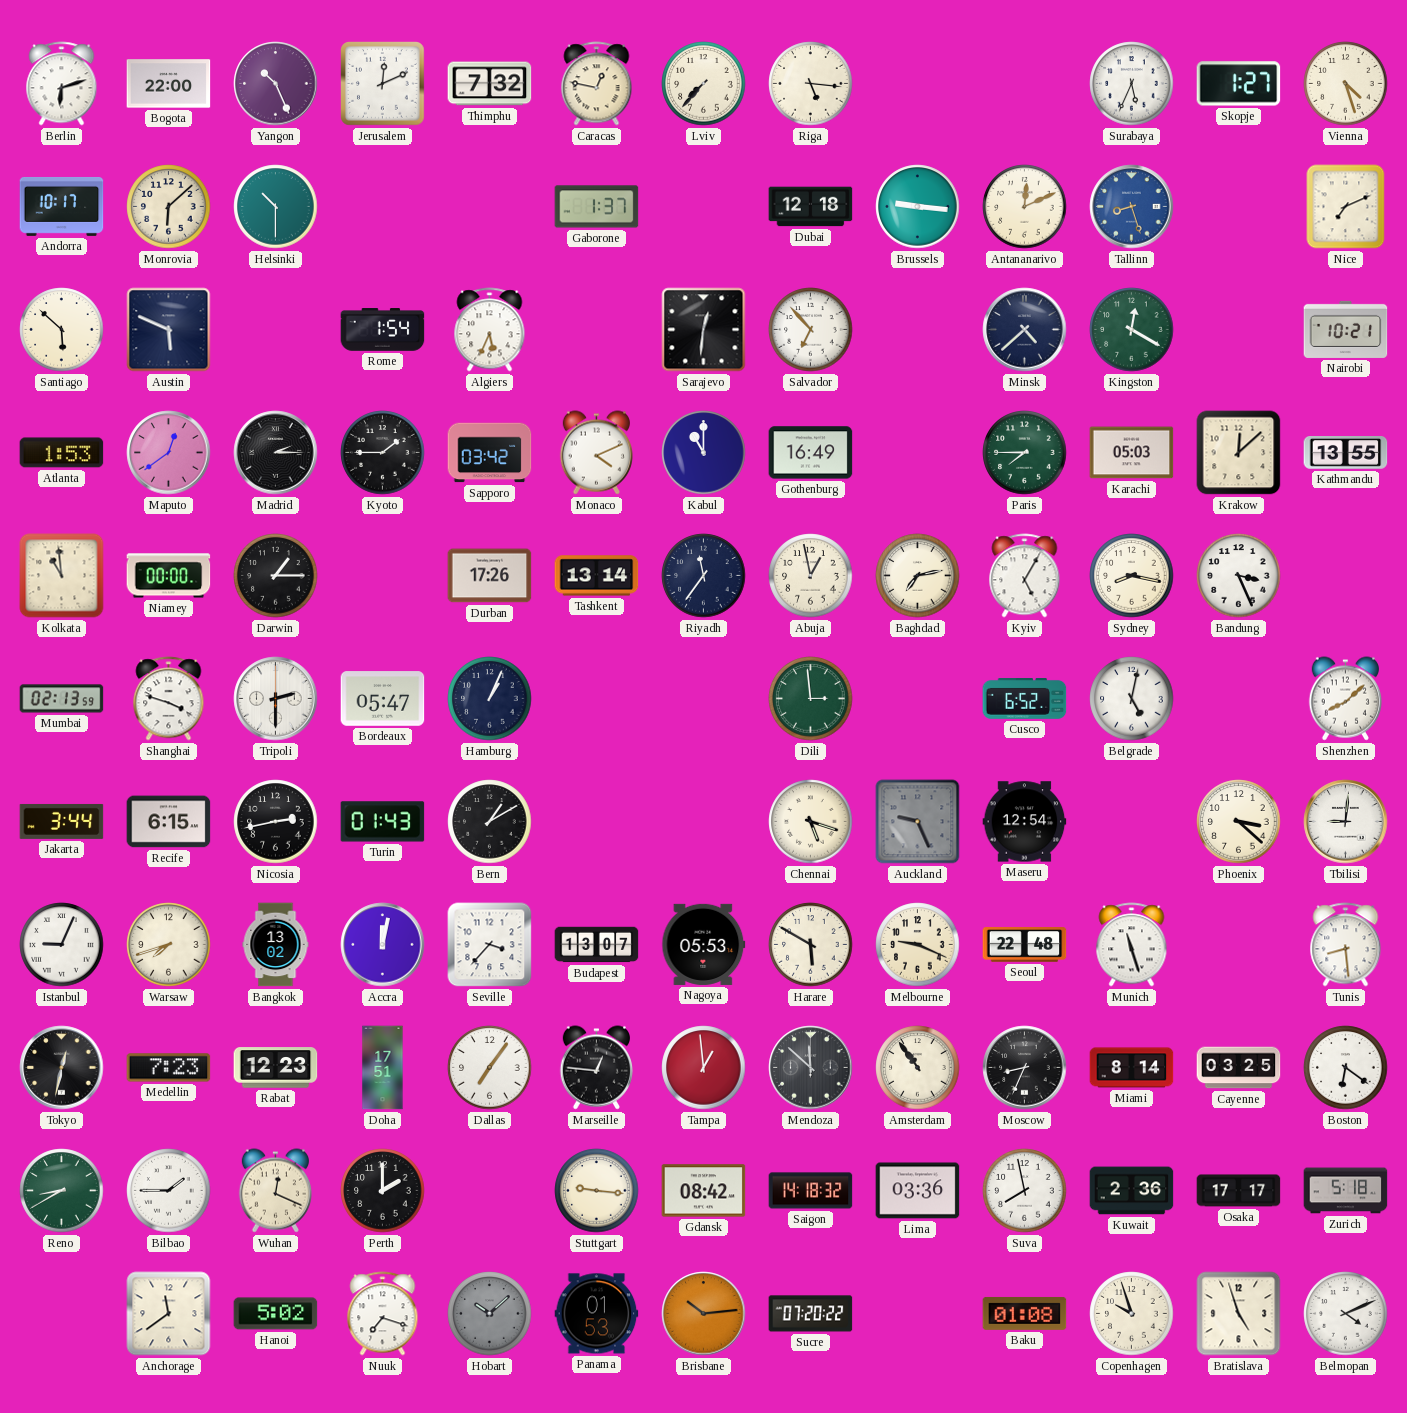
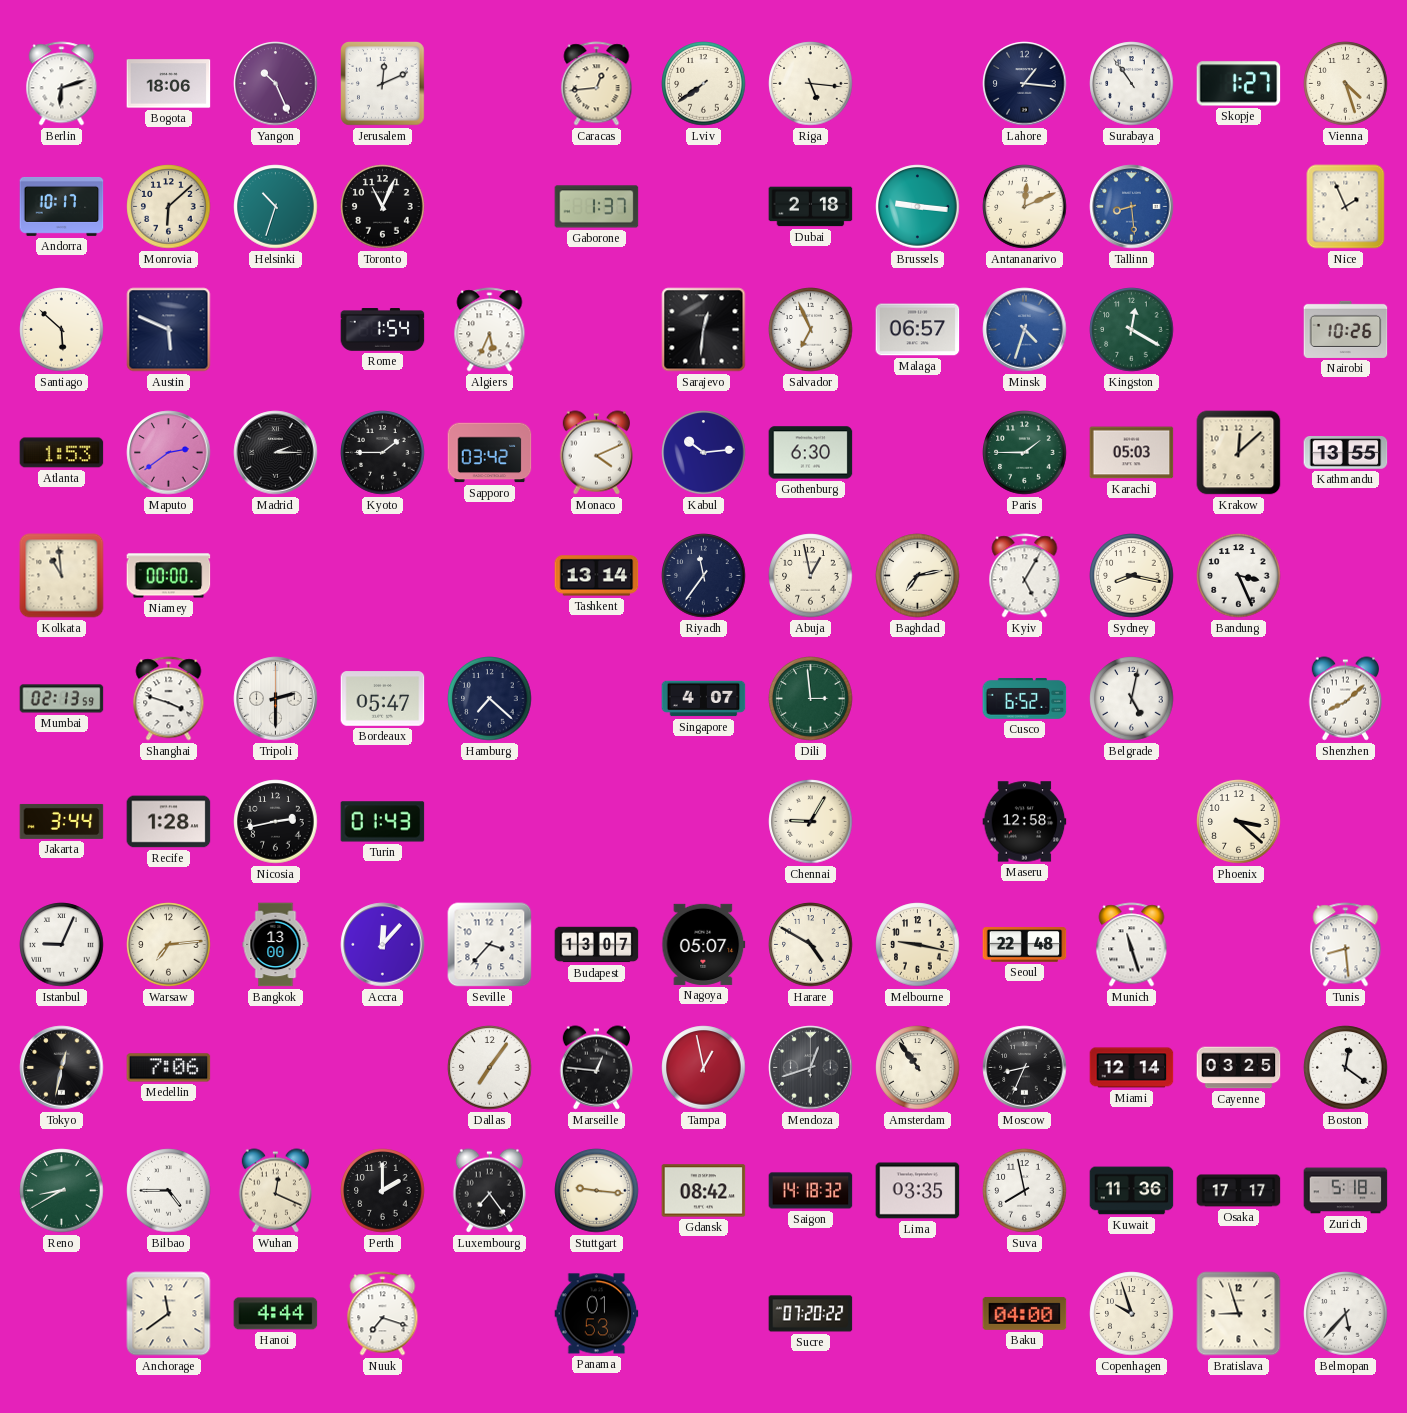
Bogota: 22:00 -> 18:06 (169, 84)
Thimphu: 7:32 -> none (490, 84)
Caracas: 12:47 -> 12:44 (597, 84)
Lviv: 7:37 -> 7:39 (704, 84)
Lahore: none -> 1:16 (1025, 84)
Surabaya: 5:34 -> 10:54 (1132, 84)
Helsinki: 10:30 -> 10:33 (276, 207)
Toronto: none -> 11:04 (383, 207)
Dubai: 12:18 -> 2:18 (811, 207)
Tallinn: 8:27 -> 8:29 (1132, 207)
Nice: 7:11 -> 1:56 (1346, 207)
Salvador: 6:53 -> 6:56 (811, 330)
Malaga: none -> 06:57 (918, 330)
Minsk: 4:38 -> 4:33 (1025, 330)
Minsk dial: navy -> blue (1025, 330)
Nairobi: 10:21 -> 10:26 (1346, 329)
Maputo: 12:39 -> 2:39 (169, 453)
Kabul: 11:00 -> 10:14 (704, 453)
Gothenburg: 16:49 -> 6:30 (811, 453)
Paris: 7:45 -> 1:45 (1025, 453)
Darwin: 1:15 -> none (276, 576)
Durban: 17:26 -> none (490, 576)
Hamburg: 1:04 -> 7:22 (490, 699)
Singapore: none -> 4:07 (704, 699)
Recife: 6:15 -> 1:28 (169, 822)
Bern: 1:10 -> none (490, 822)
Chennai: 5:18 -> 9:05 (811, 822)
Auckland: 9:26 -> none (918, 822)
Maseru: 12:54 -> 12:58 (1025, 822)
Tbilisi: 9:01 -> none (1346, 822)
Warsaw: 7:42 -> 7:14 (169, 945)
Bangkok: 13:02 -> 13:00 (276, 945)
Accra: 12:02 -> 12:07 (383, 945)
Nagoya: 05:53 -> 05:07 (704, 944)
Harare: 5:50 -> 4:50 (811, 945)
Melbourne: 9:19 -> 9:17 (918, 945)
Medellin: 7:23 -> 7:06 (169, 1068)
Rabat: 12:23 -> none (276, 1068)
Doha: 17:51 -> none (383, 1068)
Tampa: 12:59 -> 12:58 (704, 1068)
Mendoza: 11:52 -> 12:42 (811, 1068)
Miami: 8:14 -> 12:14 (1132, 1068)
Boston: 6:21 -> 12:21 (1346, 1068)
Bilbao: 1:45 -> 4:45 (169, 1191)
Luxembourg: none -> 7:24 (489, 1191)
Lima: 03:36 -> 03:35 (918, 1191)
Kuwait: 2:36 -> 11:36 (1132, 1191)
Hanoi: 5:02 -> 4:44 (276, 1314)
Hobart: 10:08 -> none (490, 1314)
Brisbane: 10:14 -> none (704, 1314)
Baku: 01:08 -> 04:00 (1025, 1313)
Bratislava: 4:57 -> 8:57 (1239, 1314)
Belmopan: 4:11 -> 5:37 (1346, 1314)
